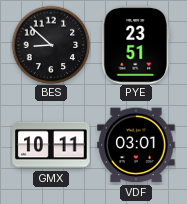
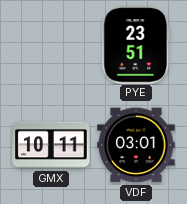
BES: 8:52 -> none (51, 45)
